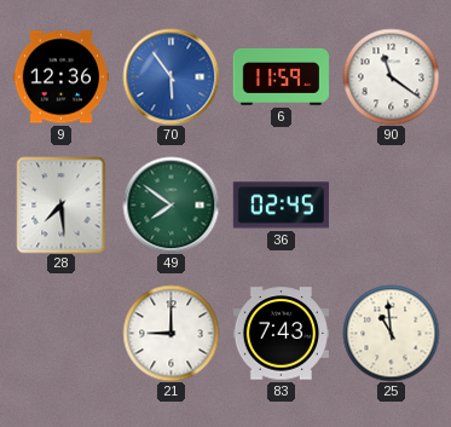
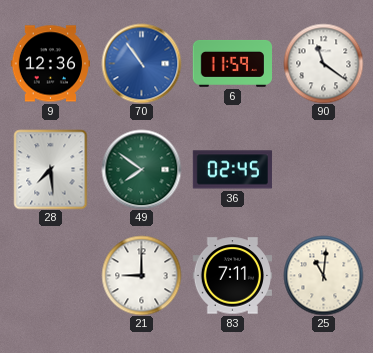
70: 5:54 -> 10:54 (141, 63)
83: 7:43 -> 7:11 (232, 276)
25: 10:59 -> 11:01 (323, 275)
